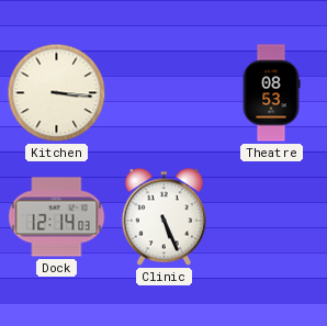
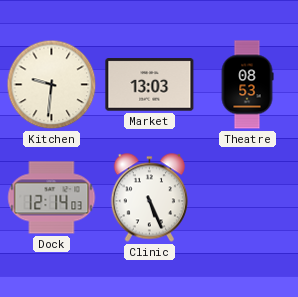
Kitchen: 3:16 -> 9:31 (52, 85)
Market: none -> 13:03 (150, 85)
